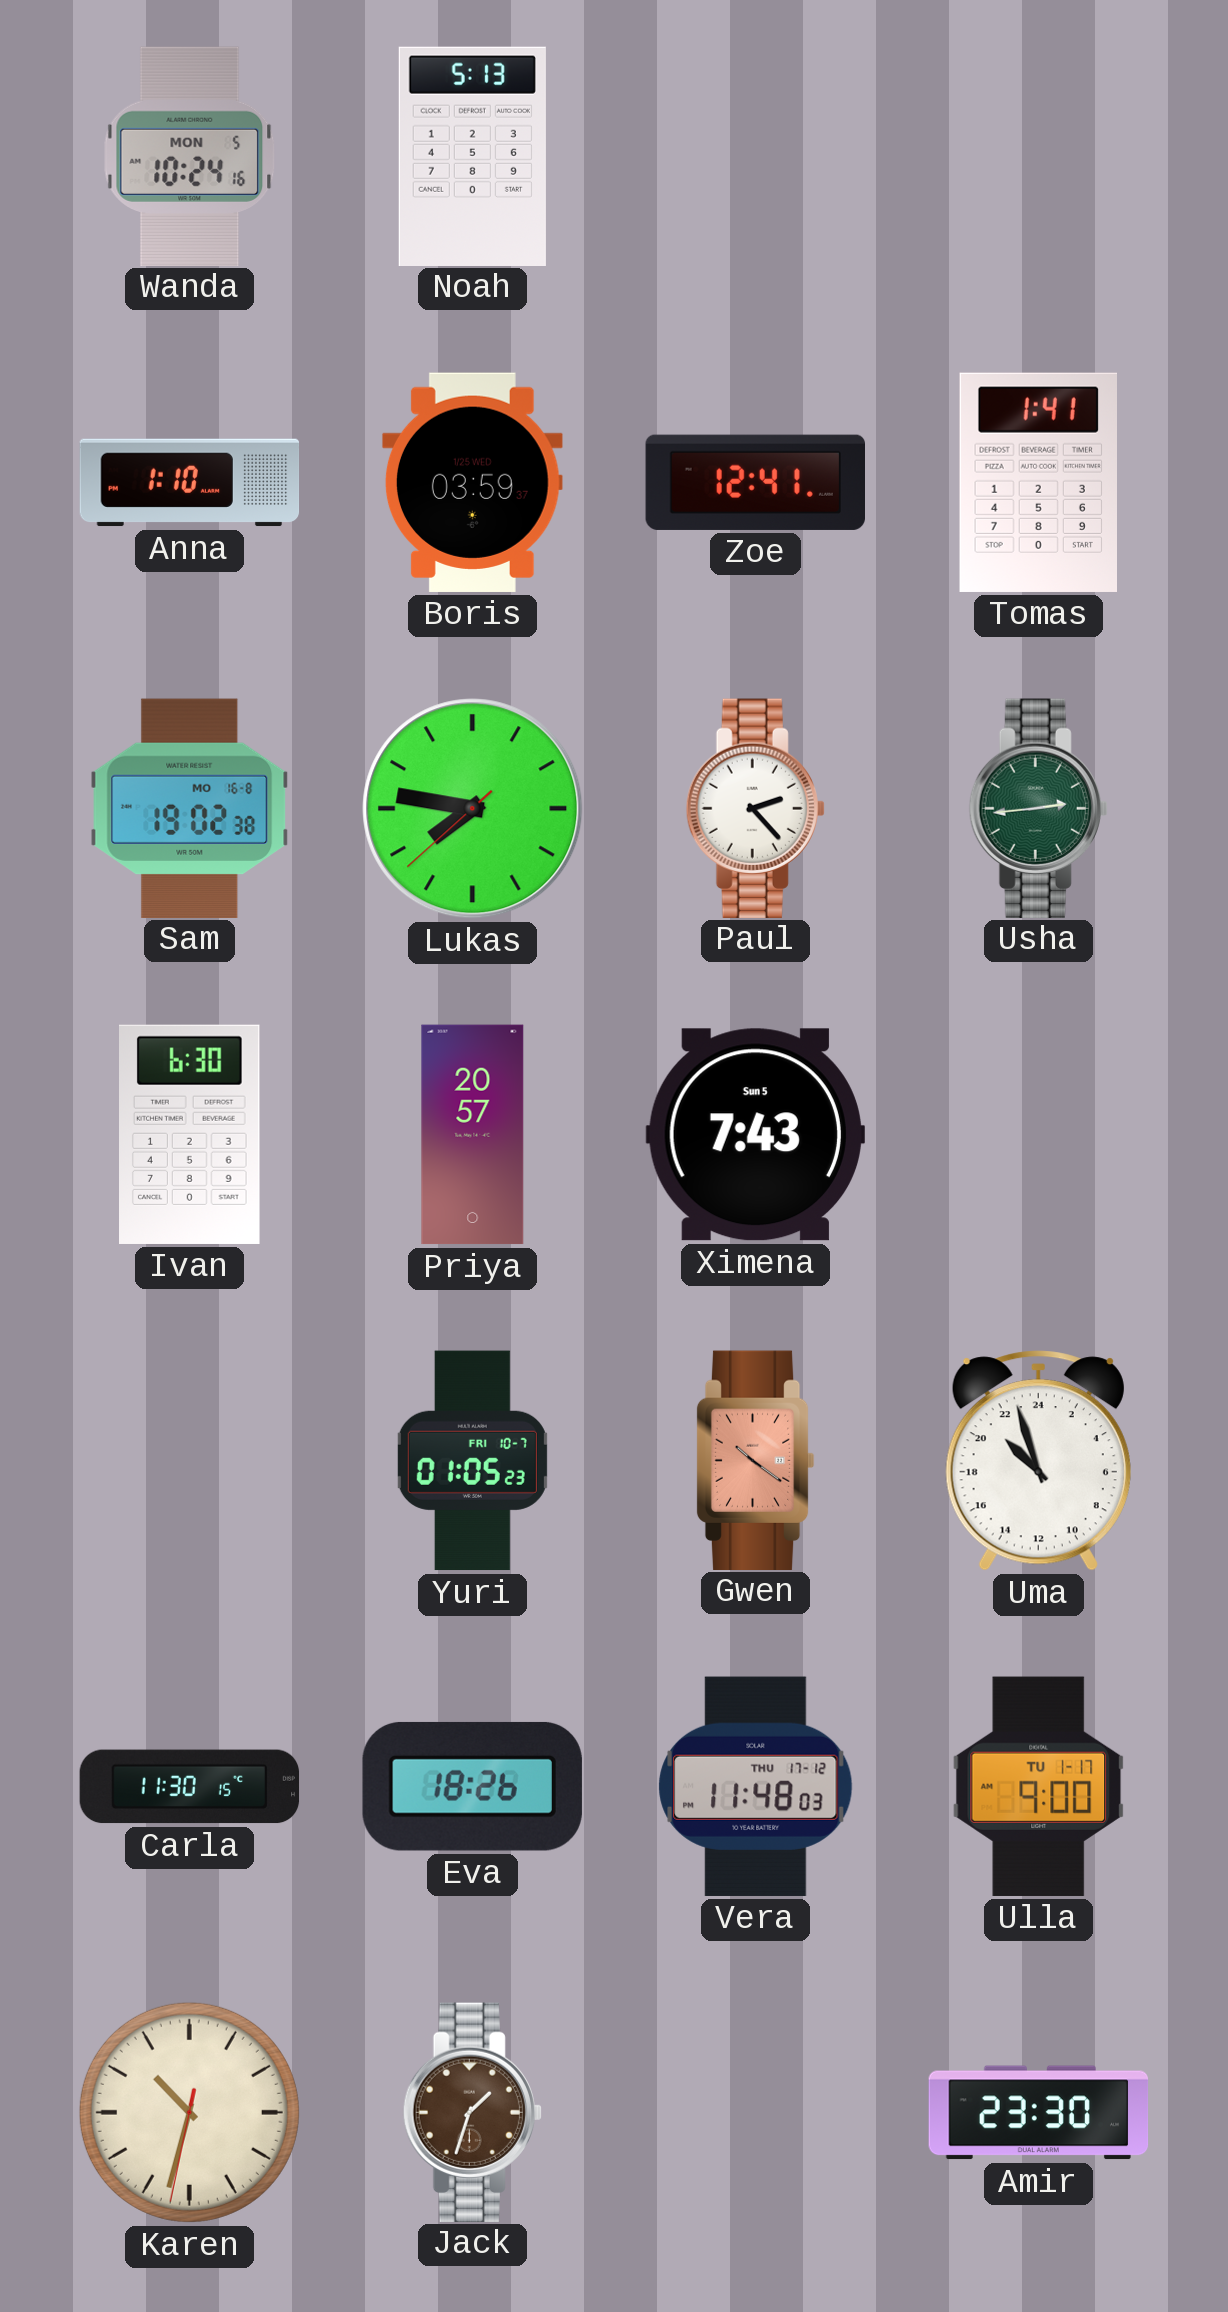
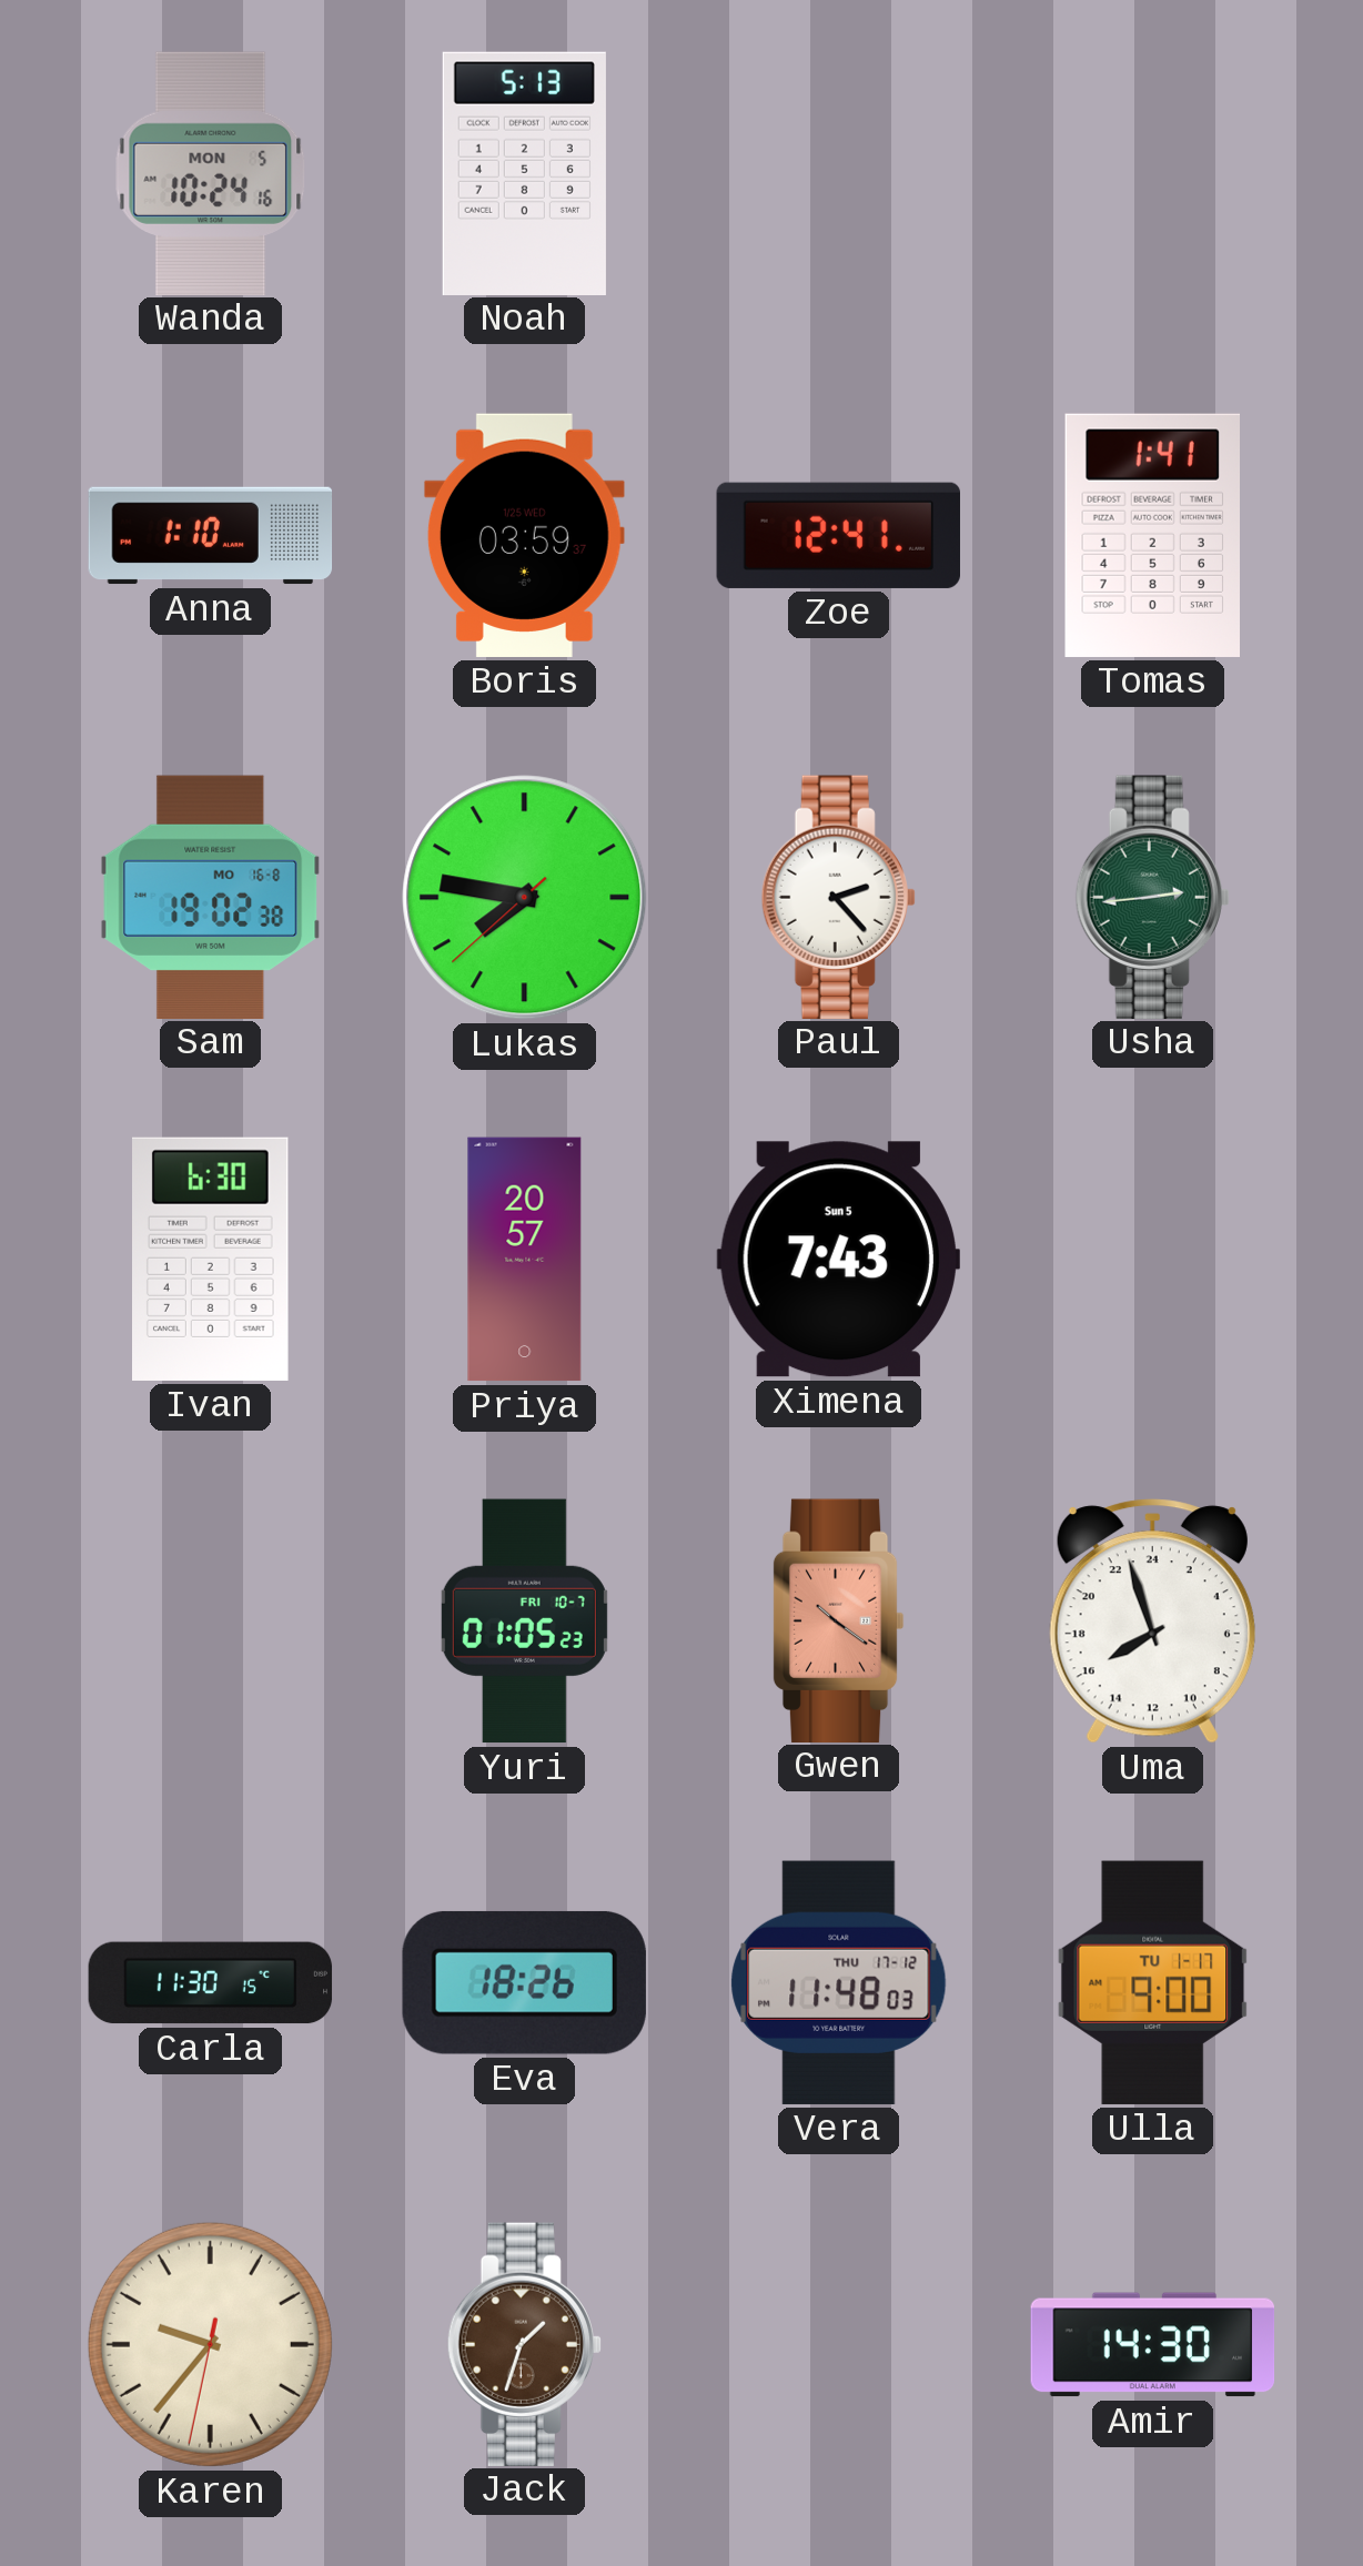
Uma: 20:57 -> 15:57 (1152, 1622)
Karen: 10:32 -> 9:36 (210, 2344)
Amir: 23:30 -> 14:30 (1153, 2345)
